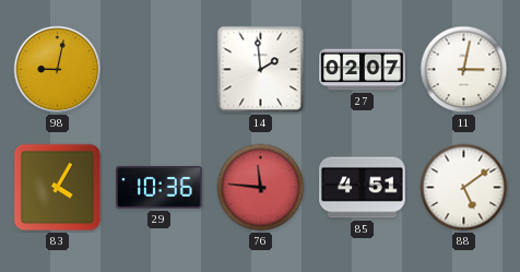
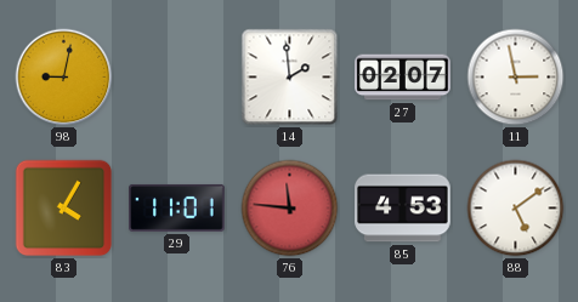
11: 3:02 -> 2:58 (516, 78)
29: 10:36 -> 11:01 (177, 207)
85: 4:51 -> 4:53 (403, 209)
